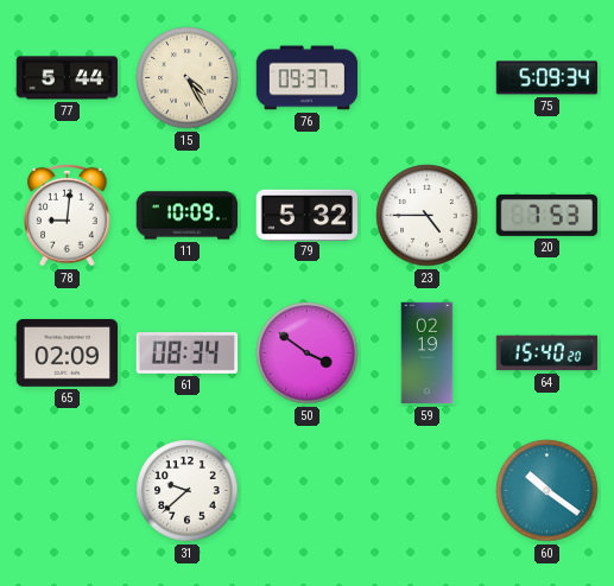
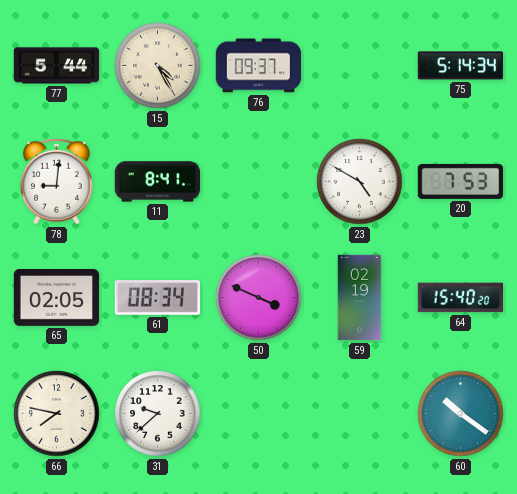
75: 5:09 -> 5:14 (460, 66)
11: 10:09 -> 8:41 (158, 182)
79: 5:32 -> none (306, 215)
23: 4:45 -> 4:50 (360, 182)
65: 02:09 -> 02:05 (57, 298)
50: 3:51 -> 3:49 (259, 298)
66: none -> 7:47 (57, 414)
